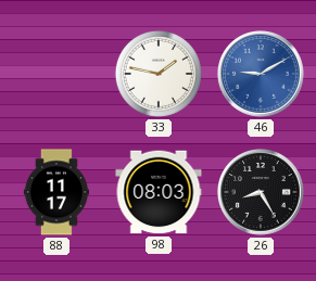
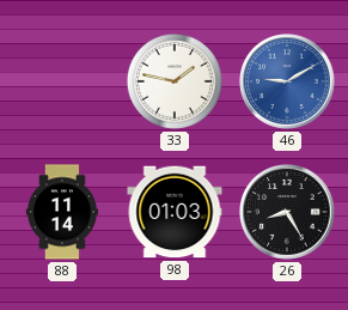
88: 11:17 -> 11:14 (62, 212)
98: 08:03 -> 01:03 (175, 212)
